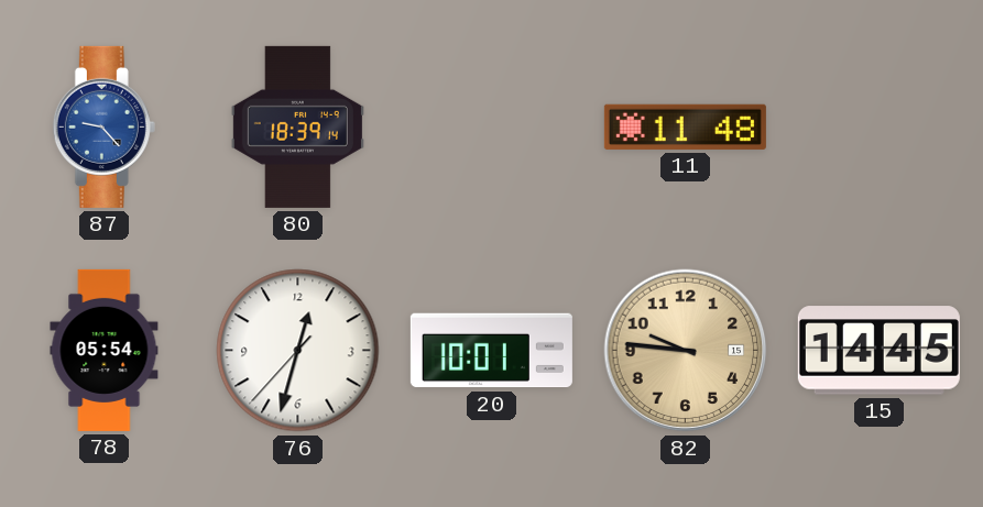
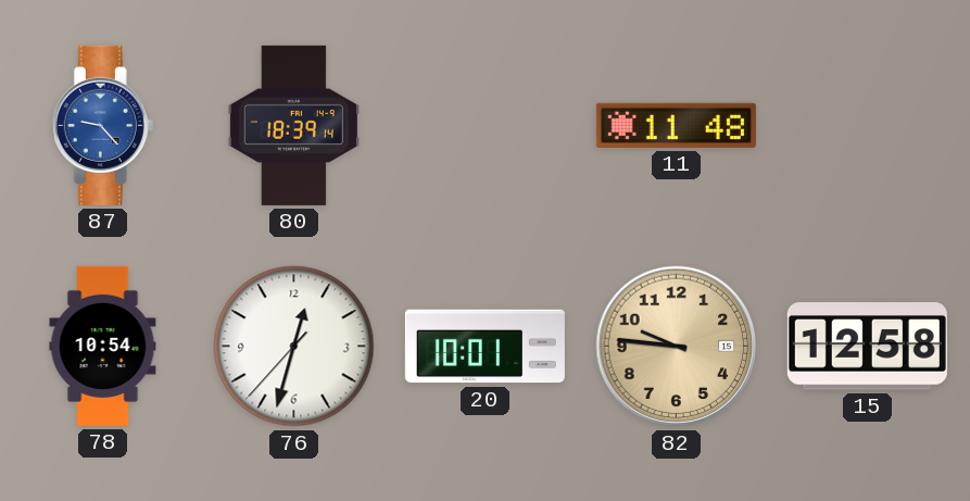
78: 05:54 -> 10:54 (103, 346)
15: 14:45 -> 12:58 (867, 347)
